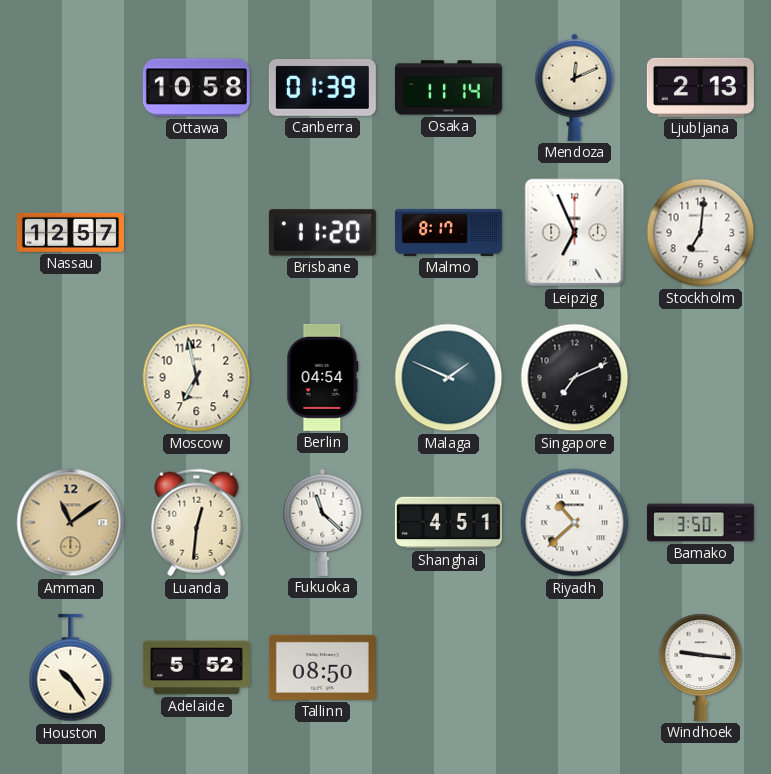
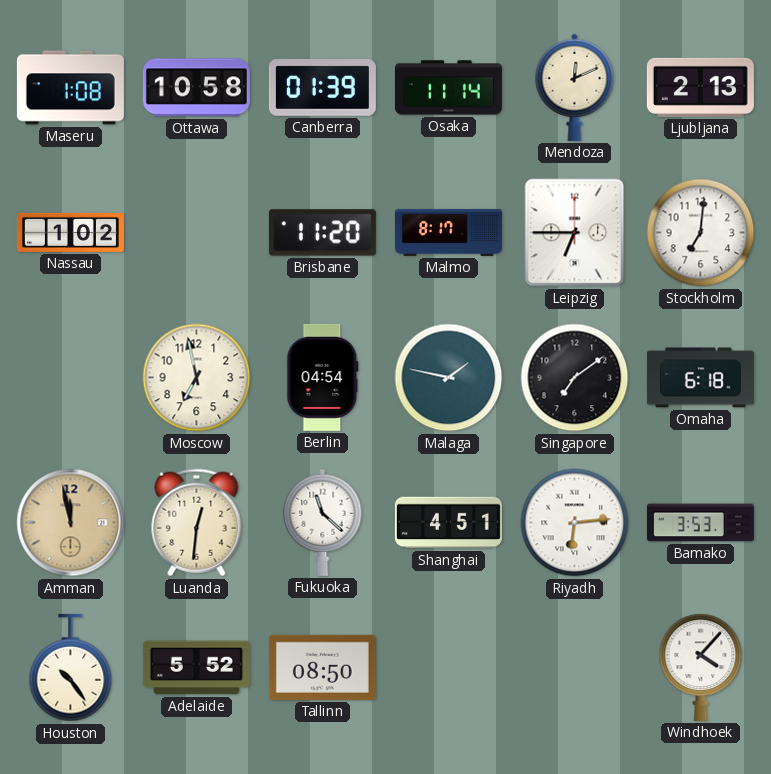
Maseru: none -> 1:08 (70, 88)
Nassau: 12:57 -> 1:02 (70, 232)
Leipzig: 6:56 -> 6:45 (575, 233)
Malaga: 1:49 -> 1:47 (449, 378)
Singapore: 7:11 -> 7:09 (575, 378)
Omaha: none -> 6:18 (700, 378)
Amman: 11:09 -> 11:58 (71, 523)
Riyadh: 10:38 -> 6:14 (575, 523)
Bamako: 3:50 -> 3:53 (700, 523)
Windhoek: 9:16 -> 4:07 (701, 667)
